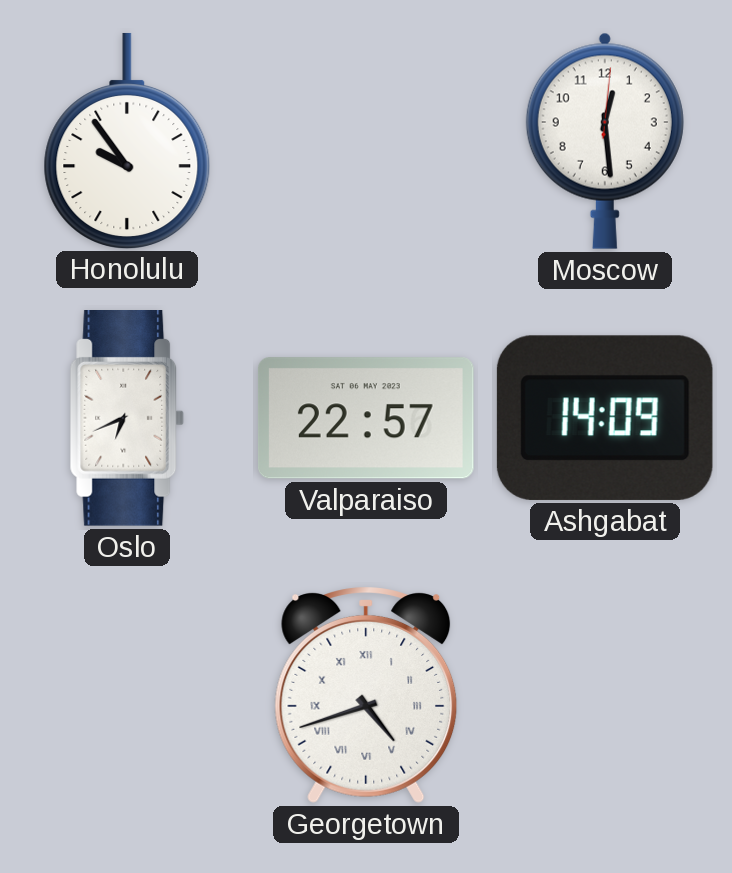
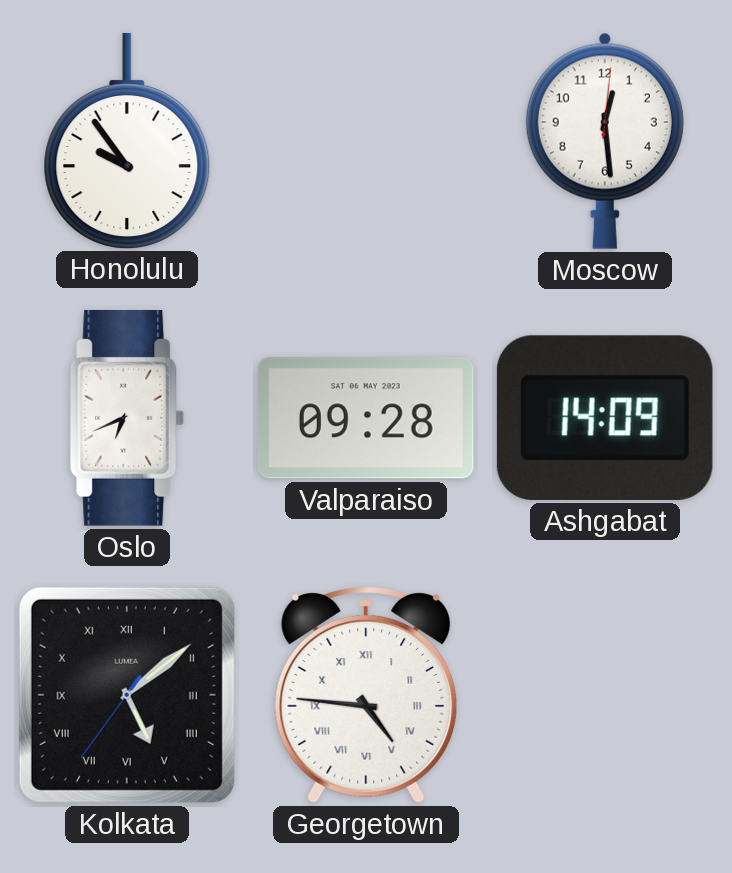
Valparaiso: 22:57 -> 09:28 (366, 418)
Kolkata: none -> 5:08 (127, 695)
Georgetown: 4:42 -> 4:46 (366, 695)
